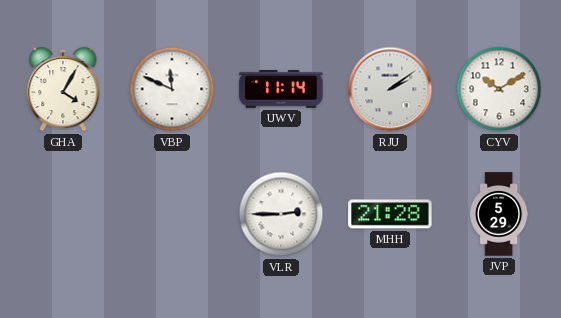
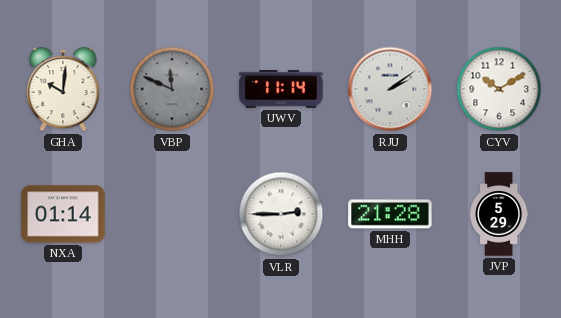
GHA: 4:05 -> 10:01 (63, 89)
VBP dial: white -> grey (172, 89)
NXA: none -> 01:14 (63, 214)
